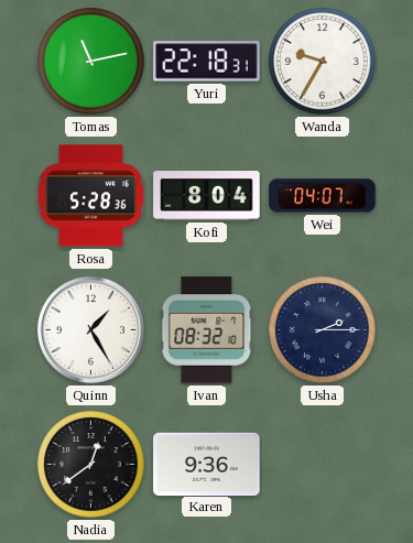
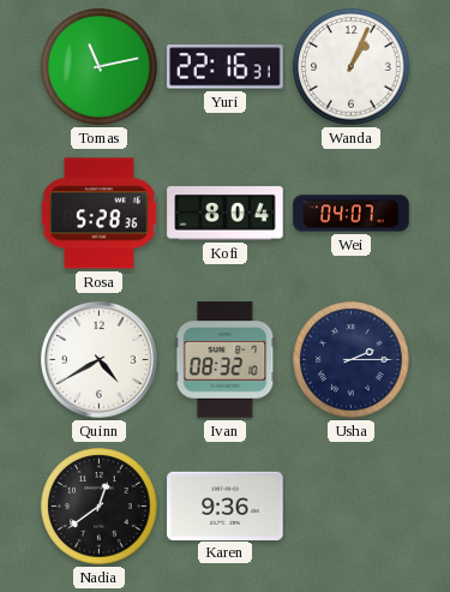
Yuri: 22:18 -> 22:16 (226, 67)
Wanda: 9:35 -> 1:04 (352, 67)
Quinn: 1:25 -> 4:40 (98, 359)
